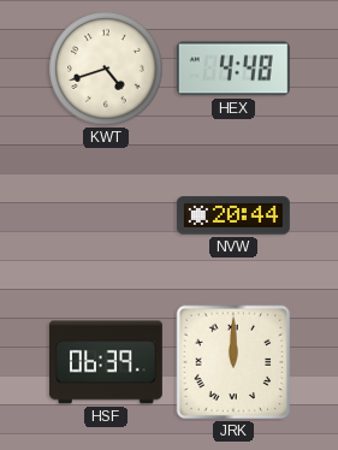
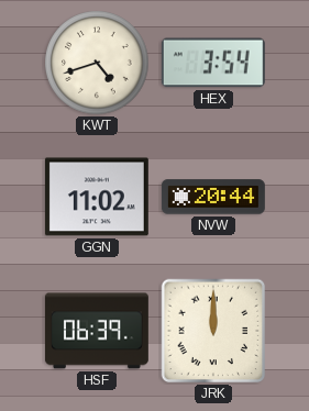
HEX: 4:48 -> 3:54 (213, 63)
GGN: none -> 11:02 (97, 197)
